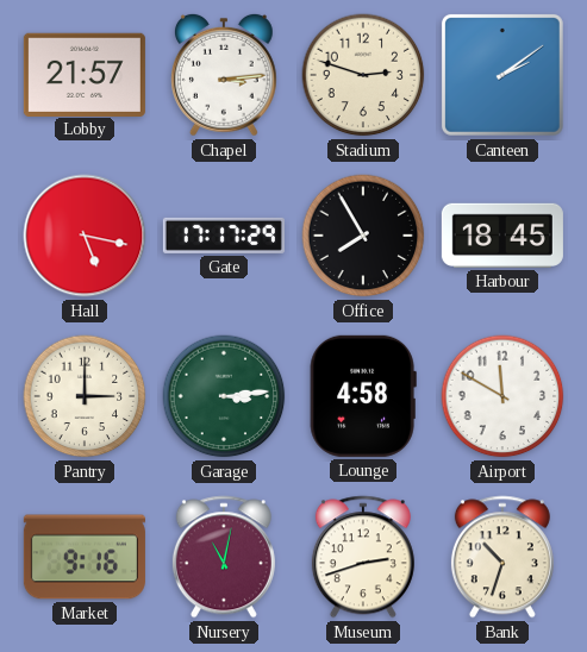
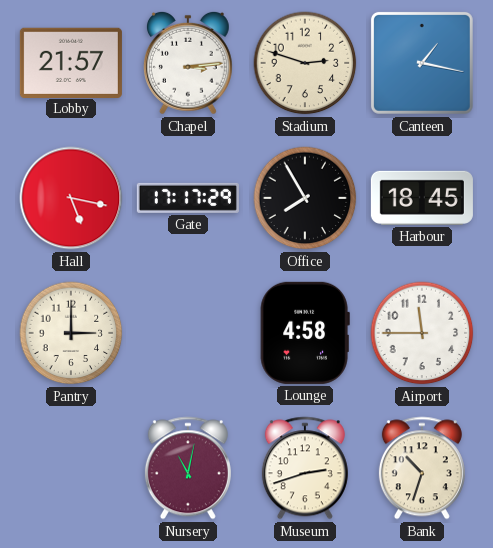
Canteen: 2:09 -> 1:17 (422, 63)
Garage: 3:14 -> none (224, 396)
Airport: 11:50 -> 11:45 (422, 333)
Market: 9:16 -> none (85, 557)
